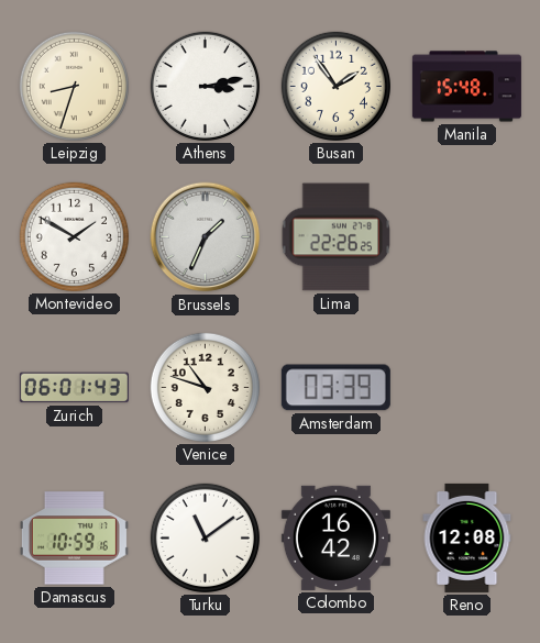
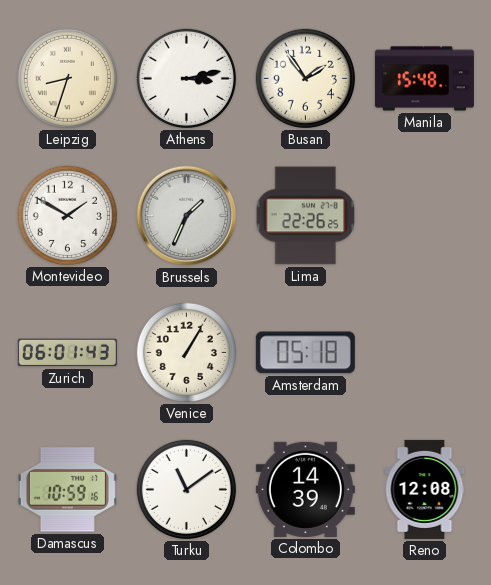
Venice: 10:48 -> 1:05 (186, 352)
Amsterdam: 03:39 -> 05:18 (305, 353)
Colombo: 16:42 -> 14:39 (305, 489)
